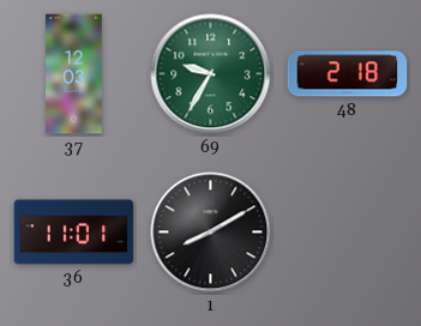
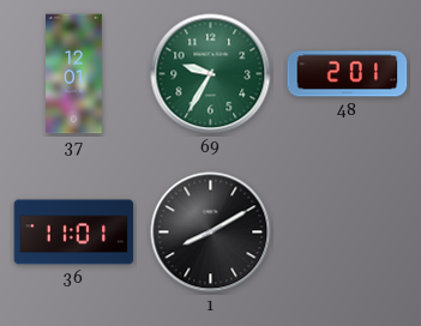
37: 12:03 -> 12:01 (74, 74)
48: 2:18 -> 2:01 (348, 74)
